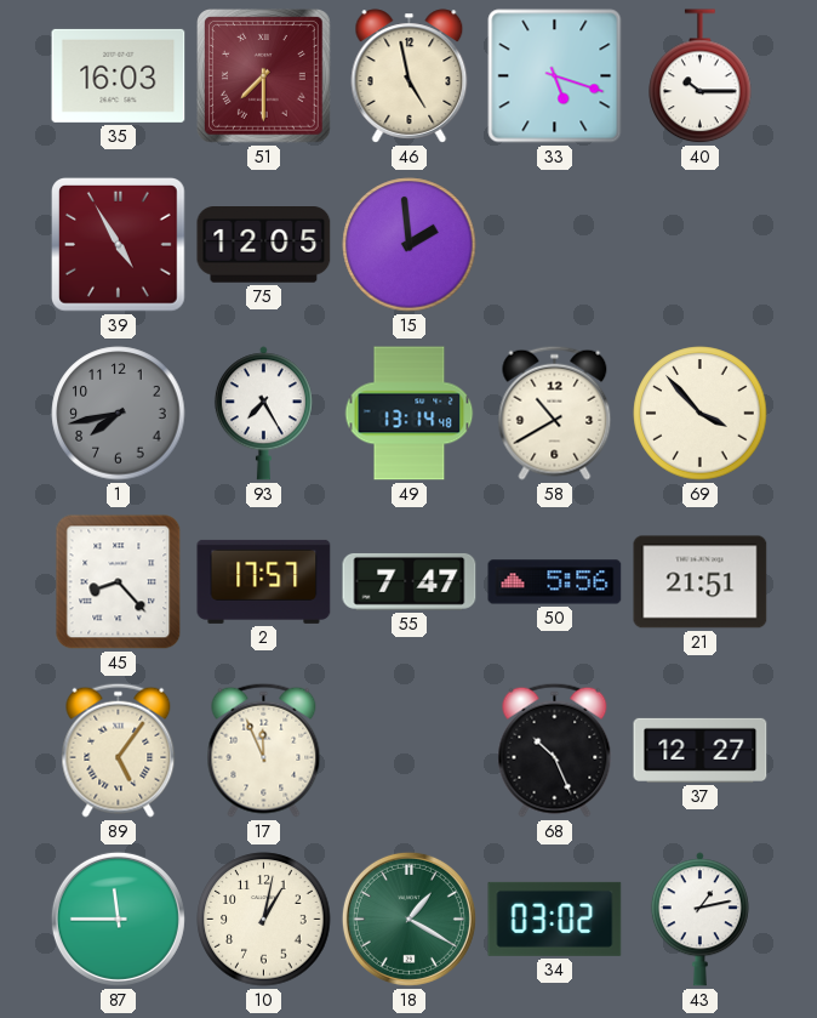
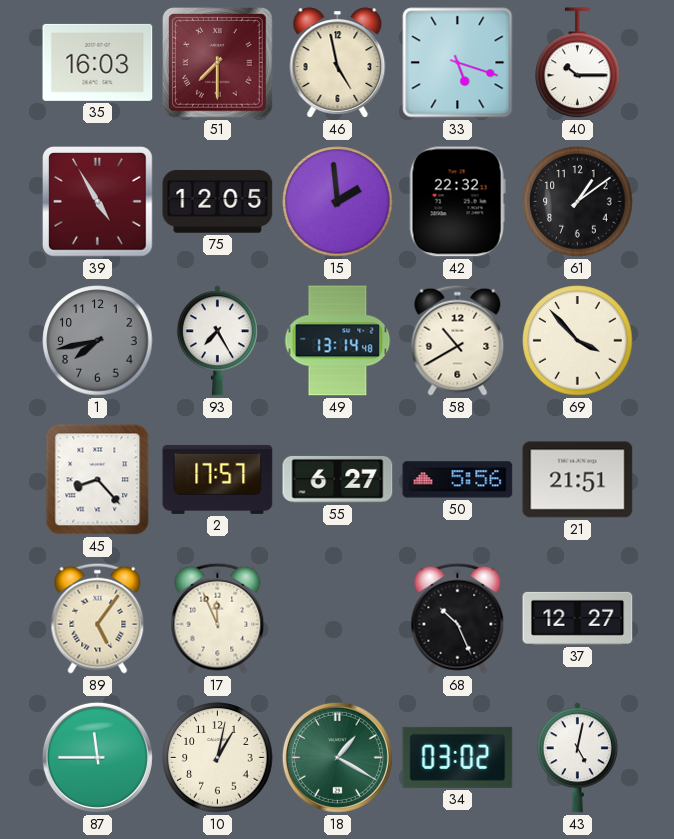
42: none -> 22:32 (457, 202)
61: none -> 1:09 (578, 202)
55: 7:47 -> 6:27 (338, 479)
43: 1:13 -> 5:02 (577, 758)
